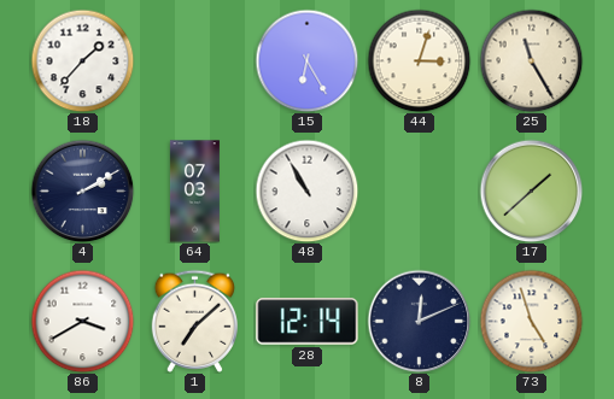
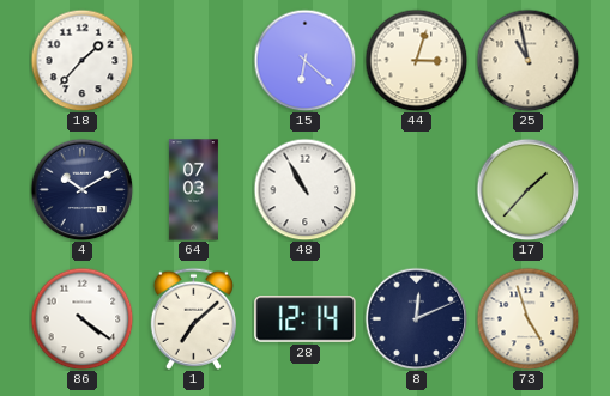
15: 6:25 -> 6:22 (304, 60)
25: 11:25 -> 10:58 (527, 60)
4: 2:10 -> 10:10 (81, 189)
17: 1:38 -> 1:37 (527, 189)
86: 3:40 -> 4:21 (81, 318)
